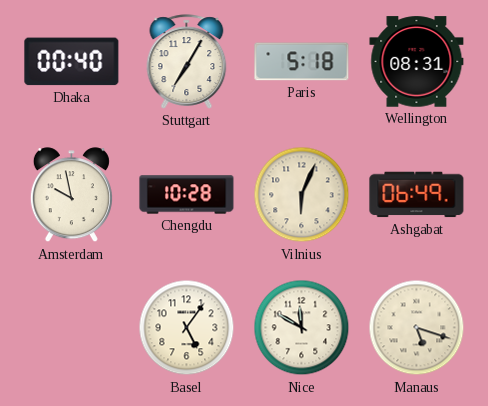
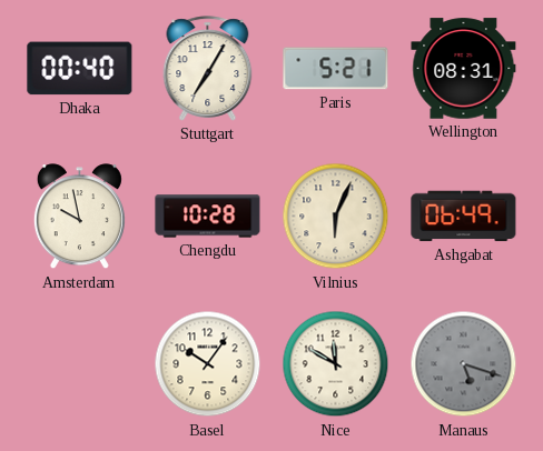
Paris: 5:18 -> 5:21 (336, 69)
Basel: 5:06 -> 10:06 (208, 364)
Manaus dial: cream -> grey (464, 364)
